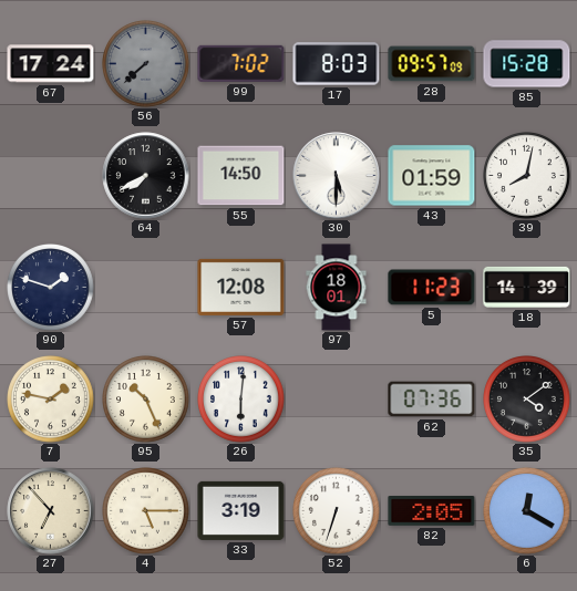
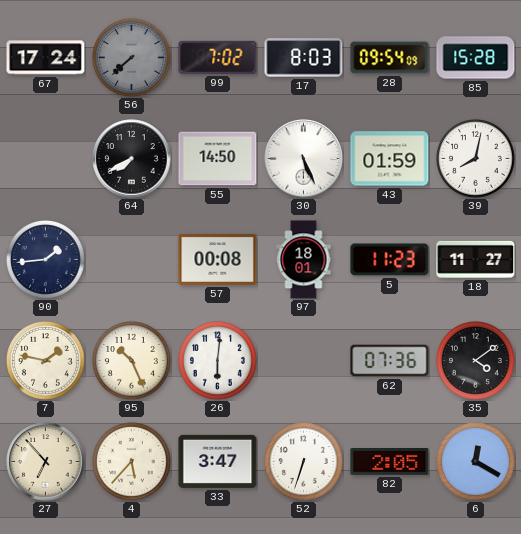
28: 09:57 -> 09:54 (390, 58)
30: 5:30 -> 5:26 (304, 159)
90: 1:48 -> 1:44 (46, 260)
57: 12:08 -> 00:08 (218, 259)
18: 14:39 -> 11:27 (476, 259)
4: 5:15 -> 5:37 (132, 462)
33: 3:19 -> 3:47 (218, 461)
